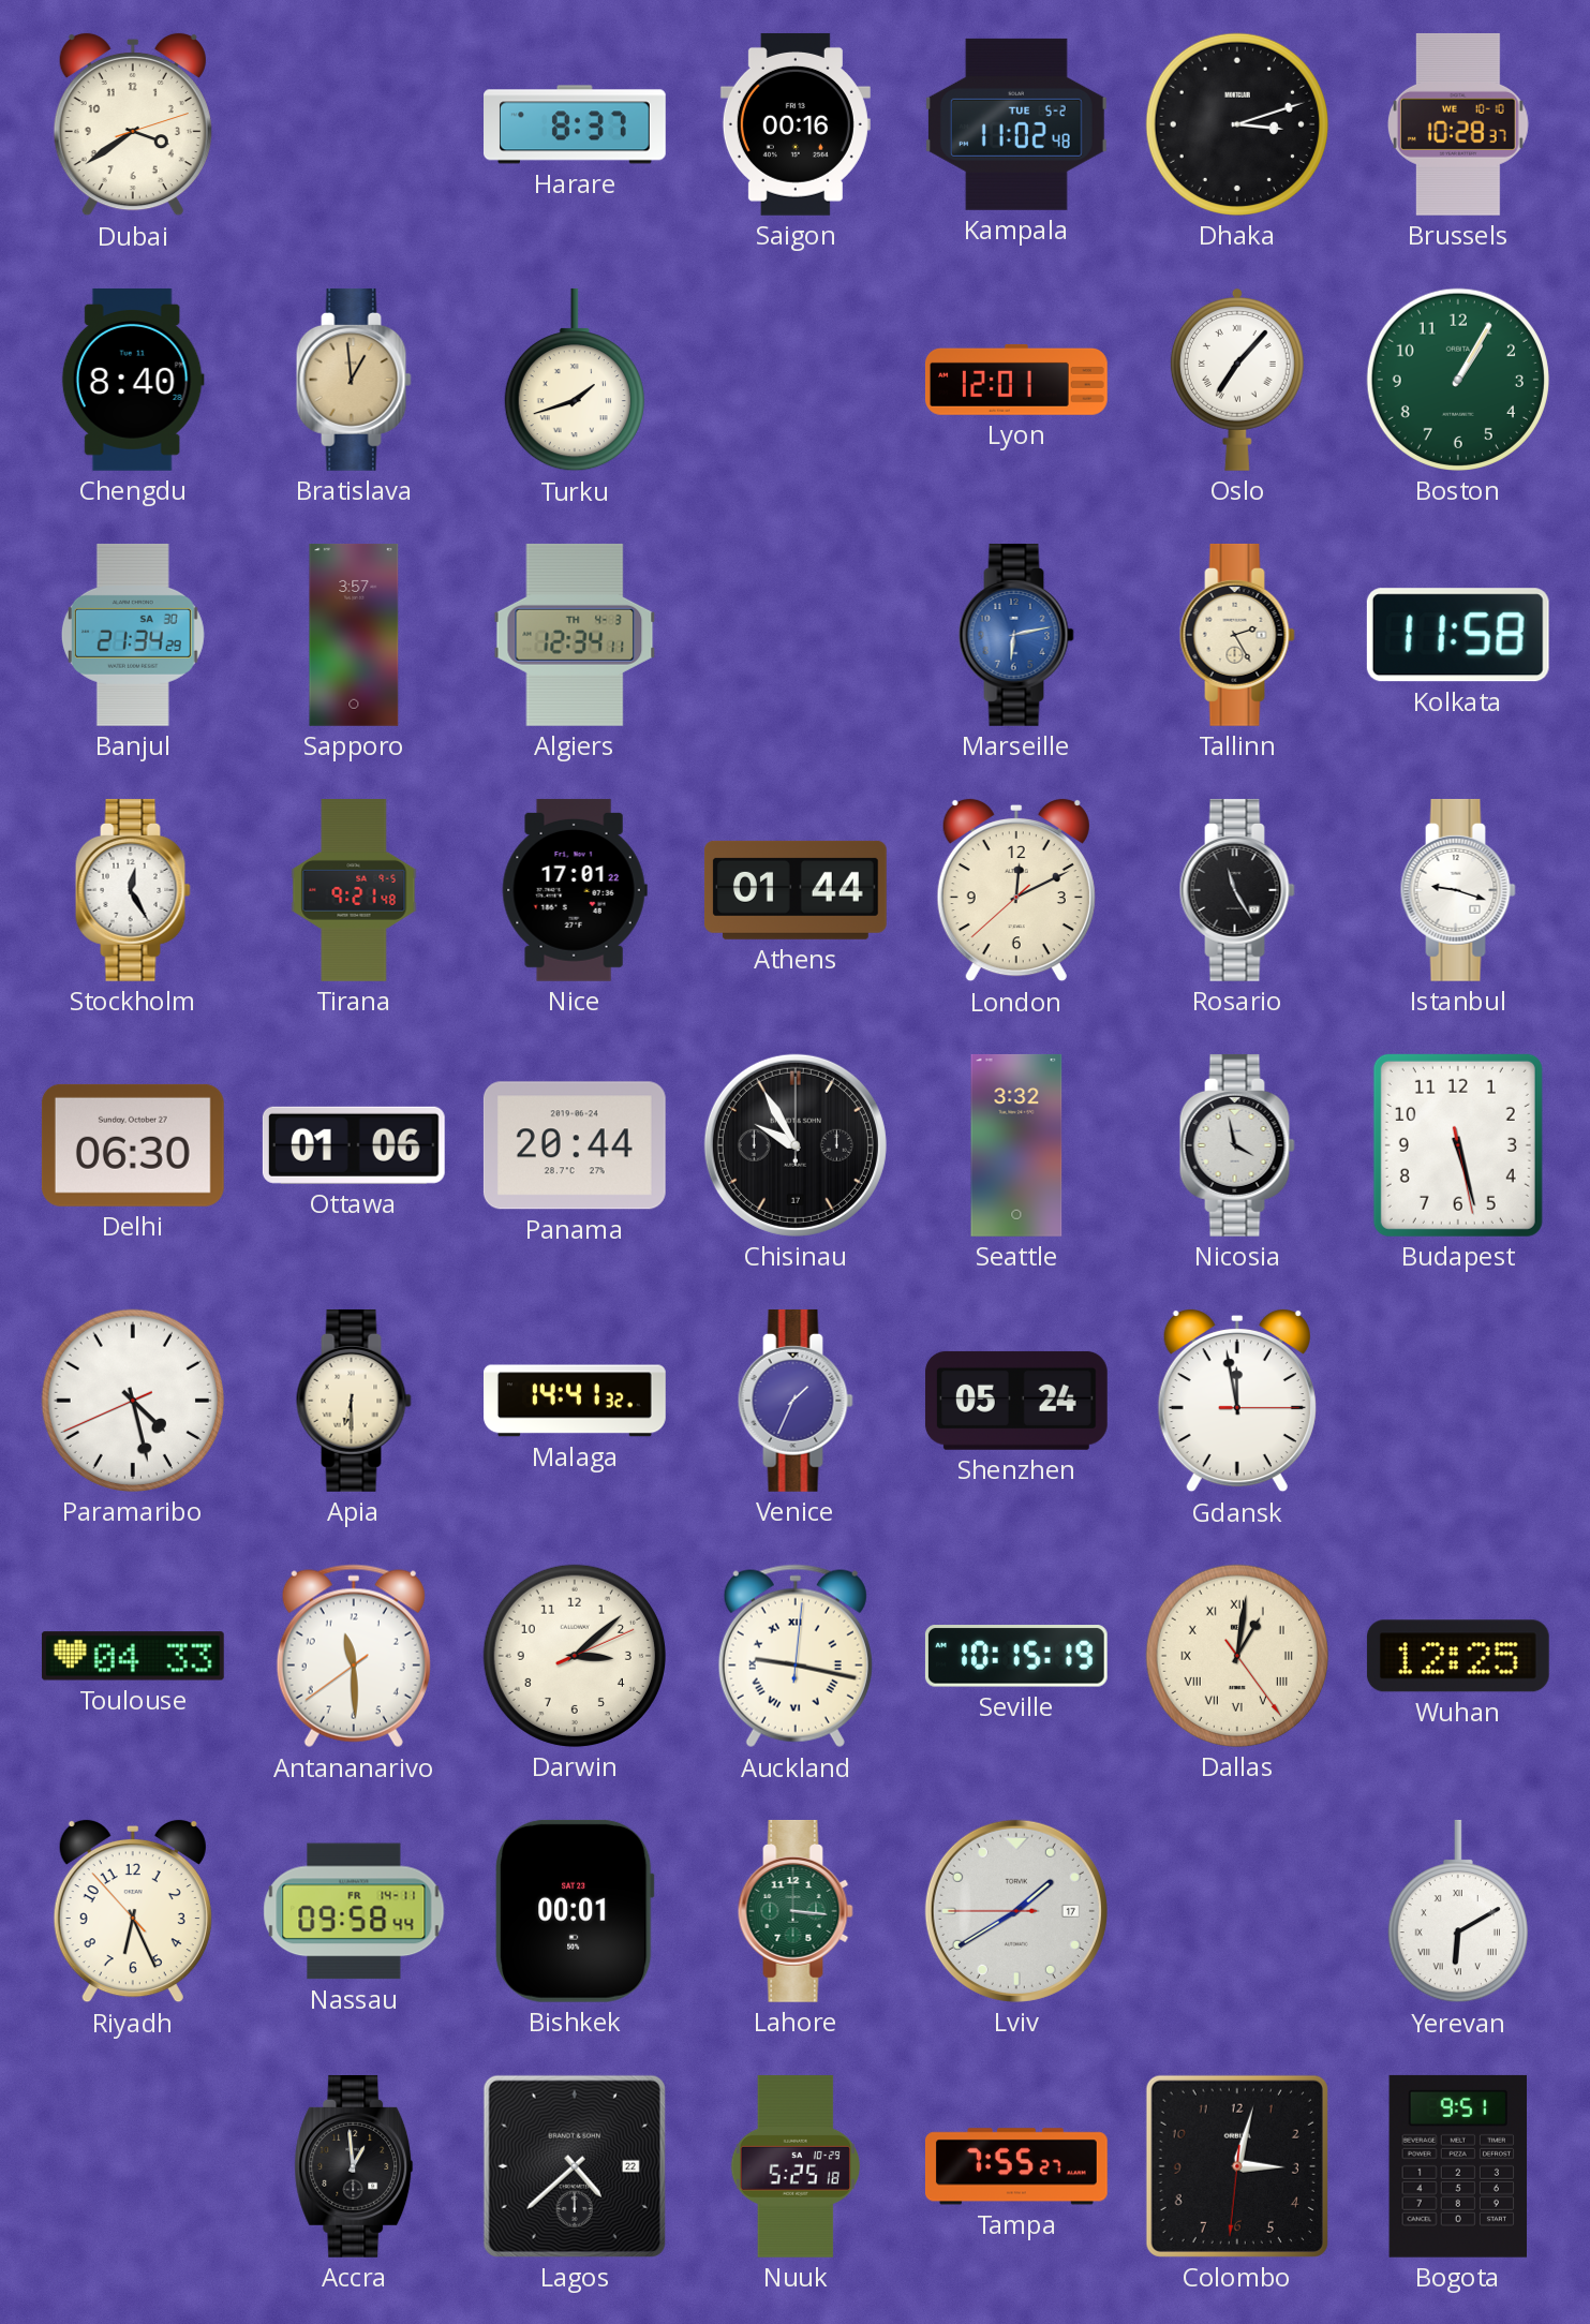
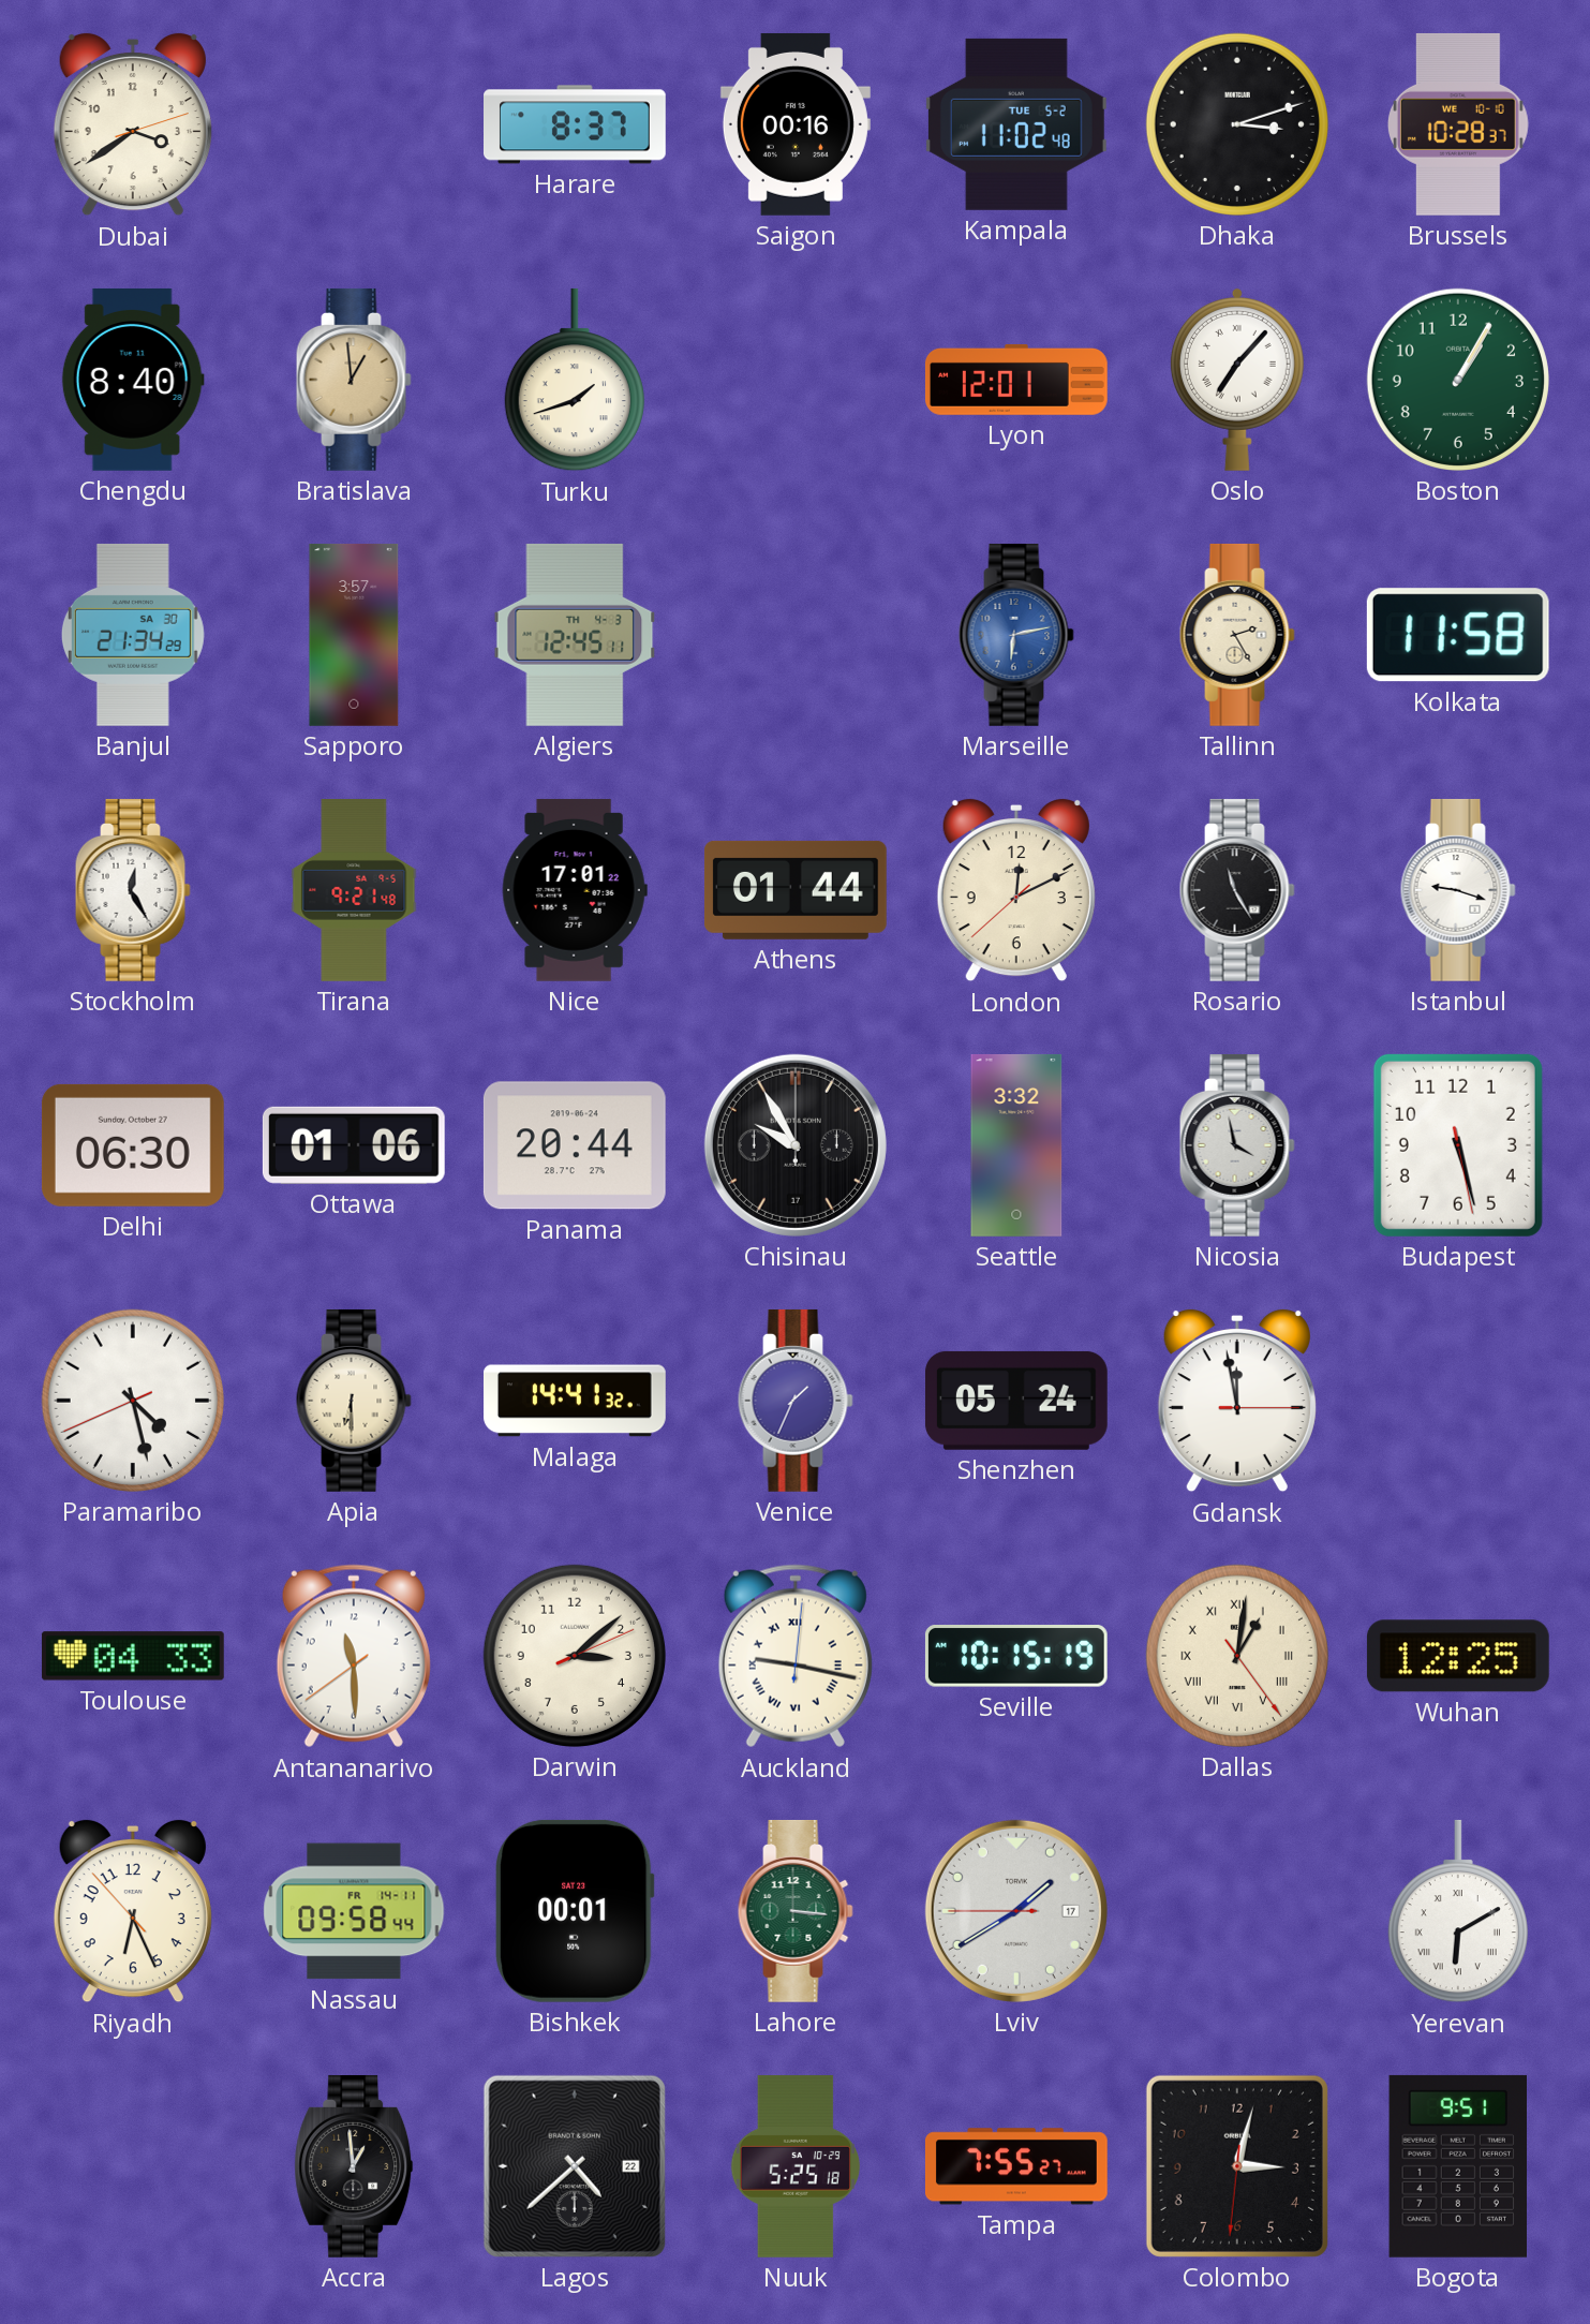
Algiers: 12:34 -> 12:45 (575, 635)
